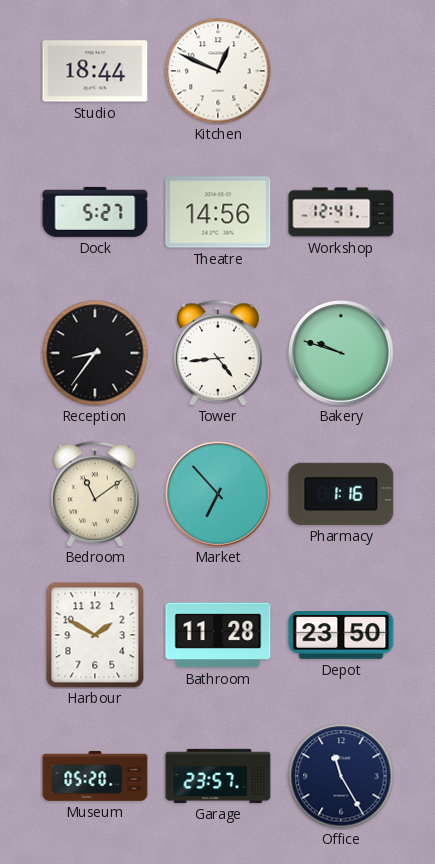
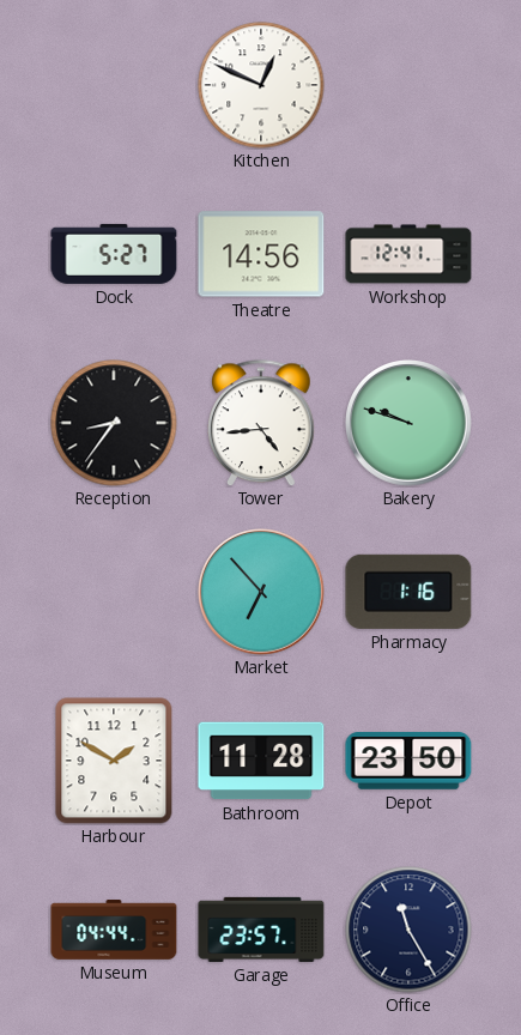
Studio: 18:44 -> none (95, 71)
Bedroom: 11:09 -> none (95, 494)
Museum: 05:20 -> 04:44 (114, 930)
